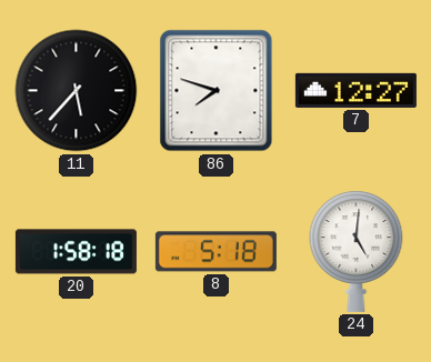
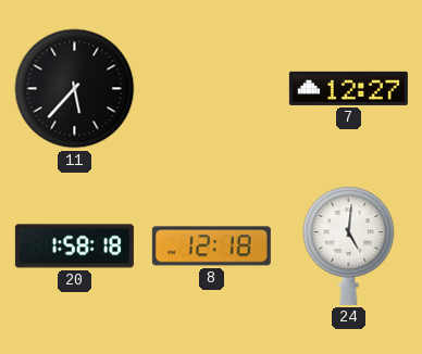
86: 7:48 -> none (217, 91)
8: 5:18 -> 12:18 (211, 246)
